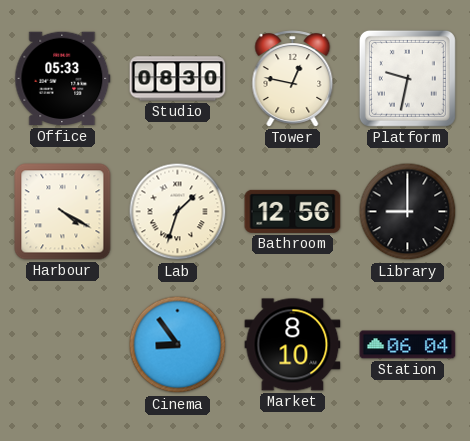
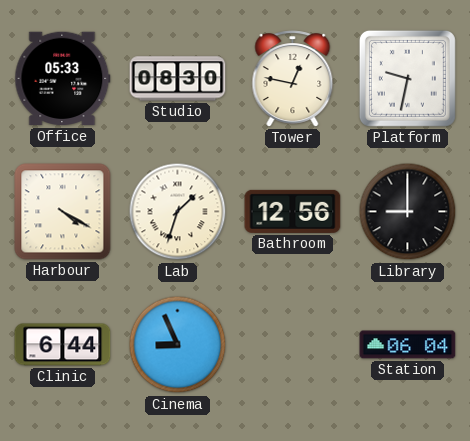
Clinic: none -> 6:44 (63, 345)
Cinema: 8:54 -> 8:56 (178, 345)
Market: 8:10 -> none (293, 345)
